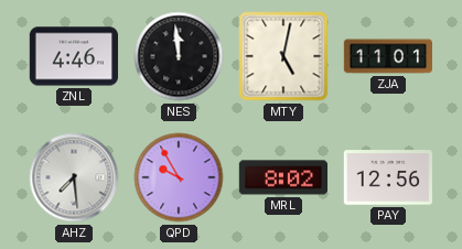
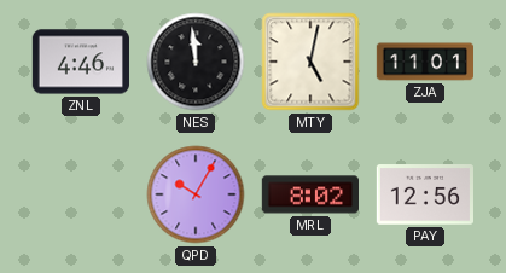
AHZ: 7:29 -> none (74, 177)
QPD: 9:55 -> 10:05 (196, 194)
